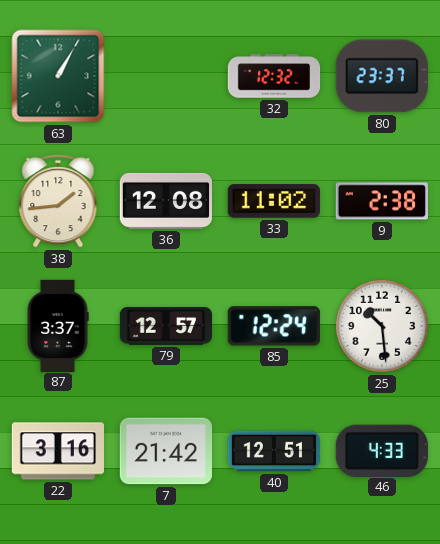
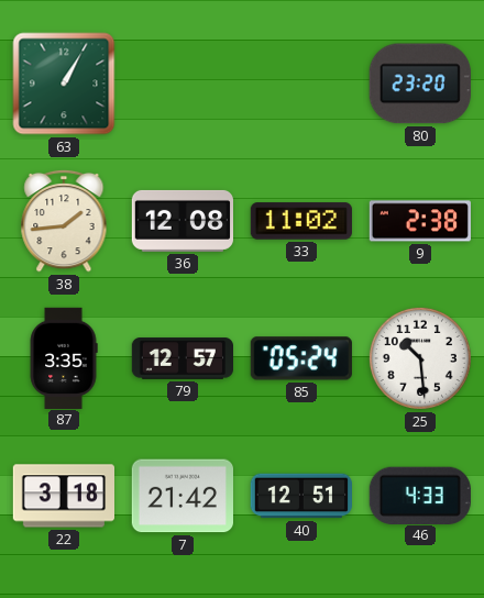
32: 12:32 -> none (274, 76)
80: 23:37 -> 23:20 (420, 84)
87: 3:37 -> 3:35 (64, 357)
85: 12:24 -> 05:24 (301, 358)
22: 3:16 -> 3:18 (63, 496)
